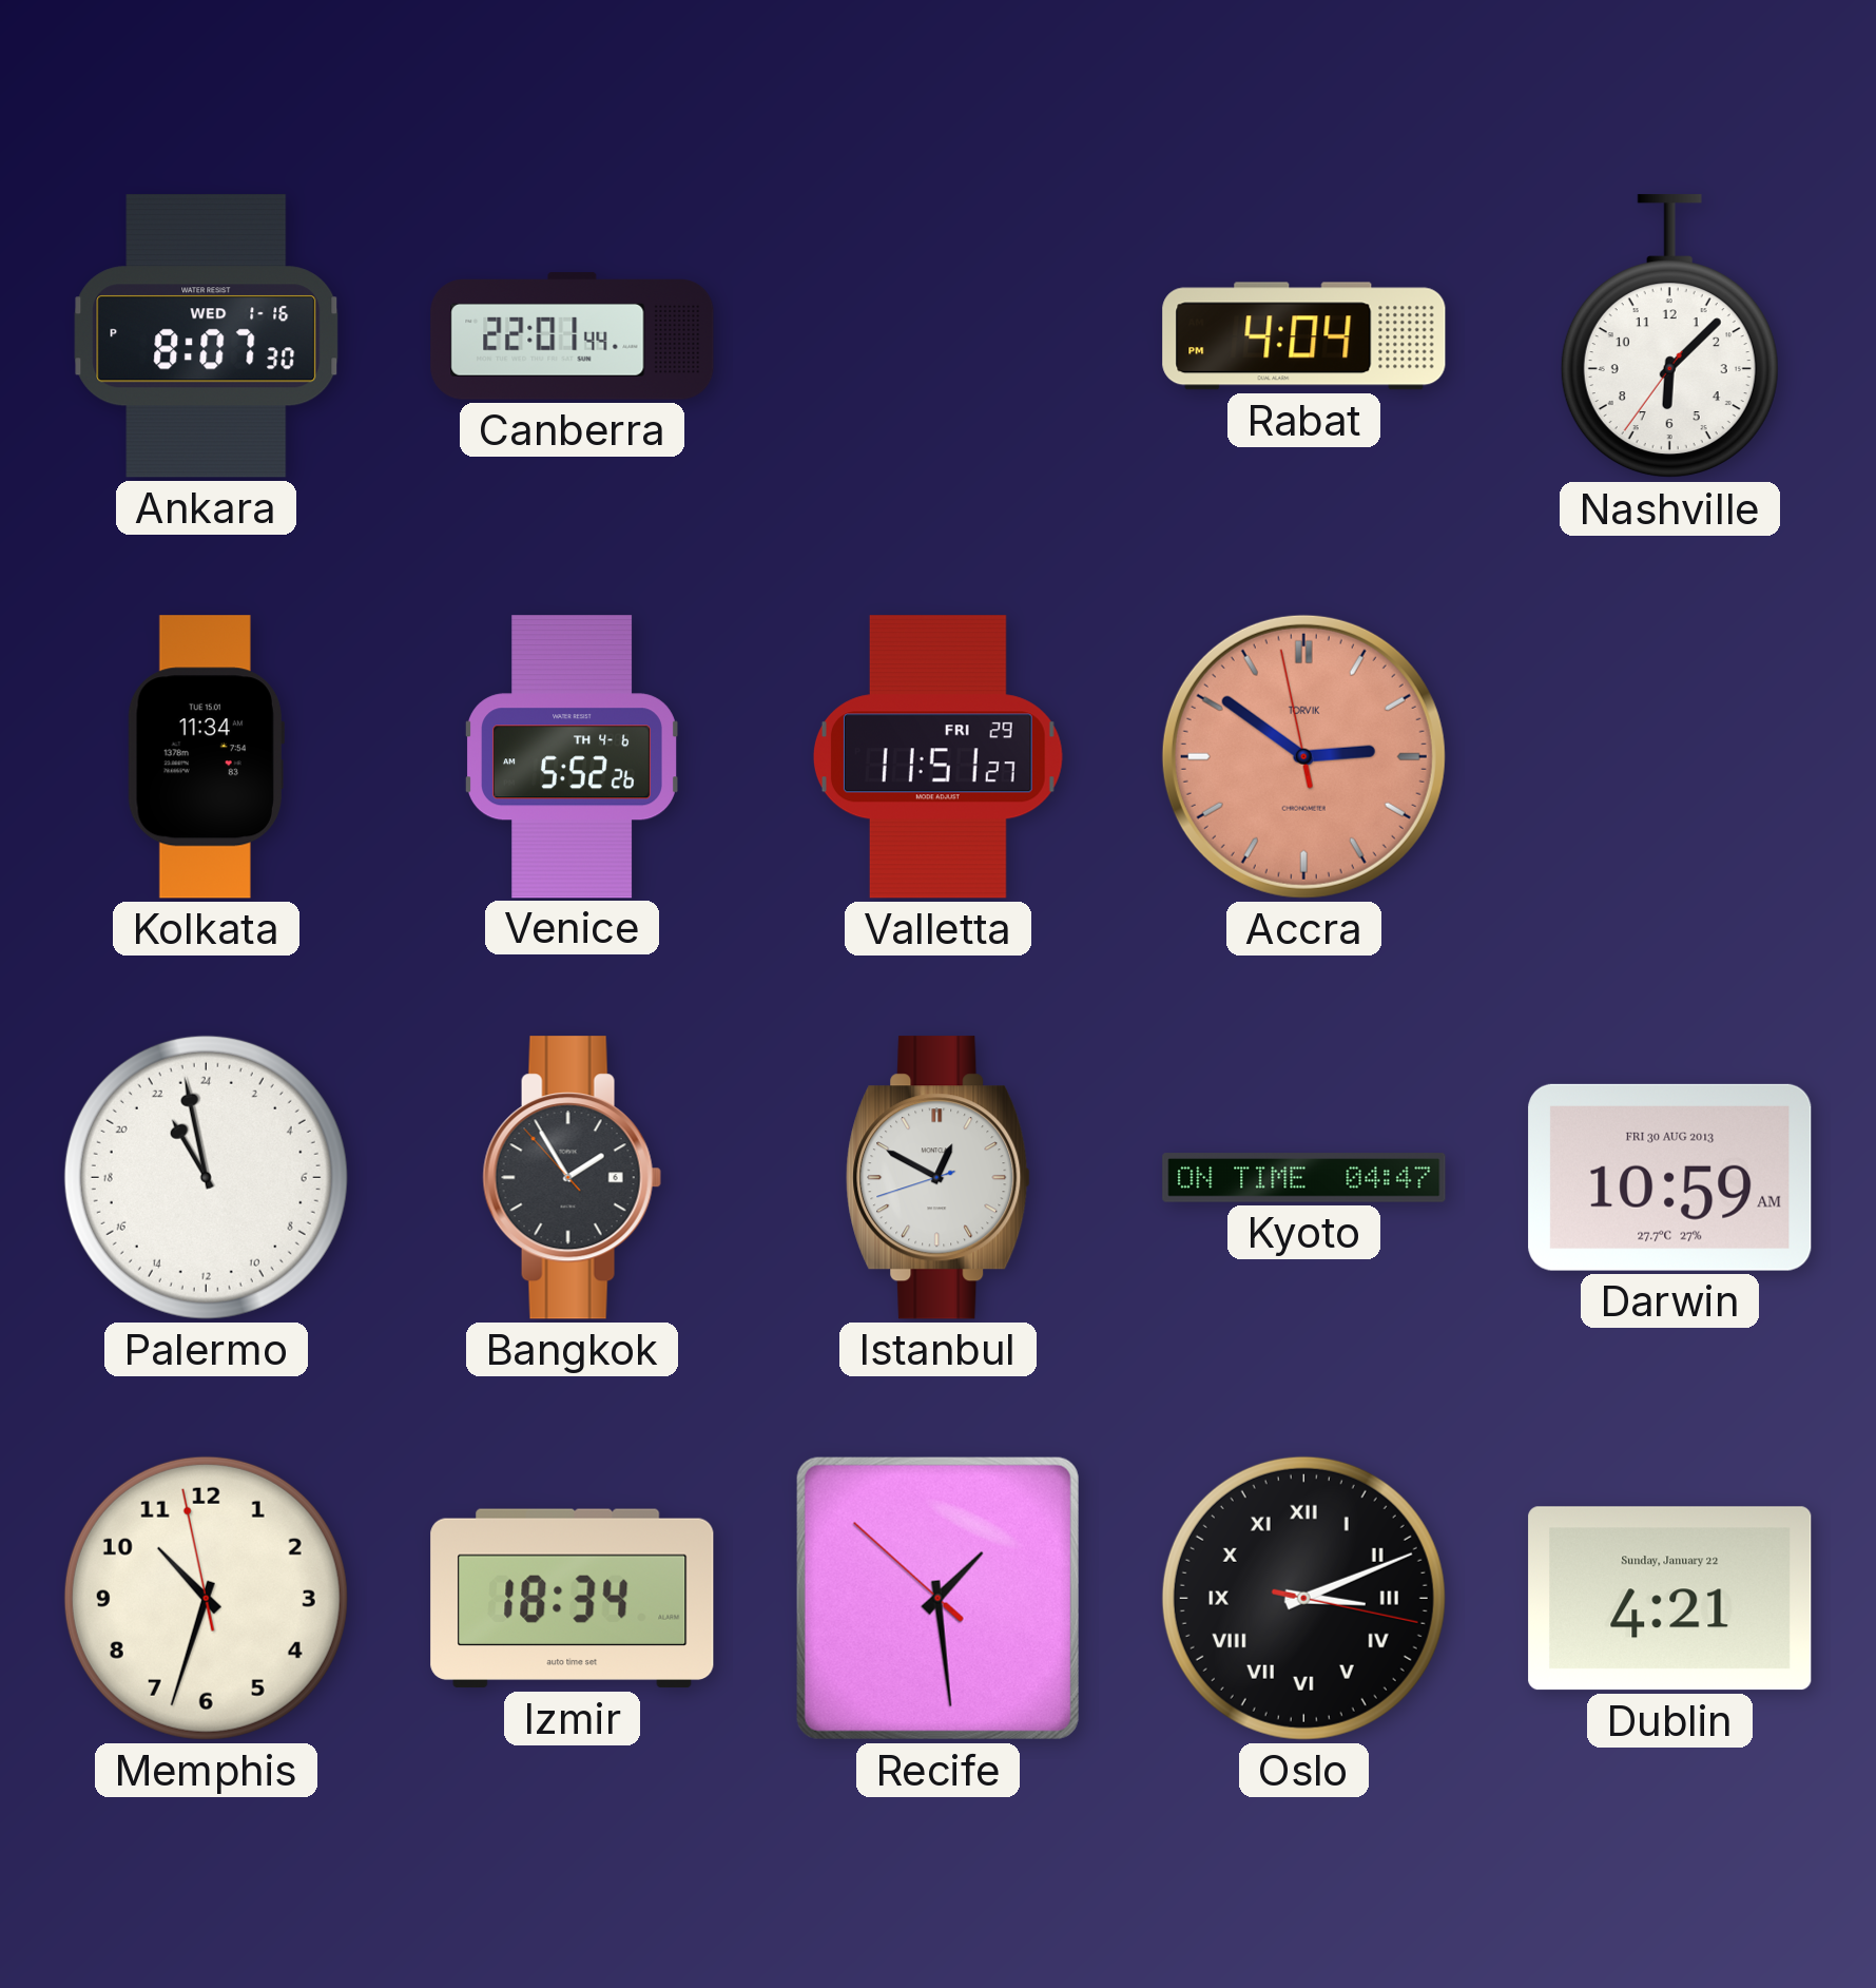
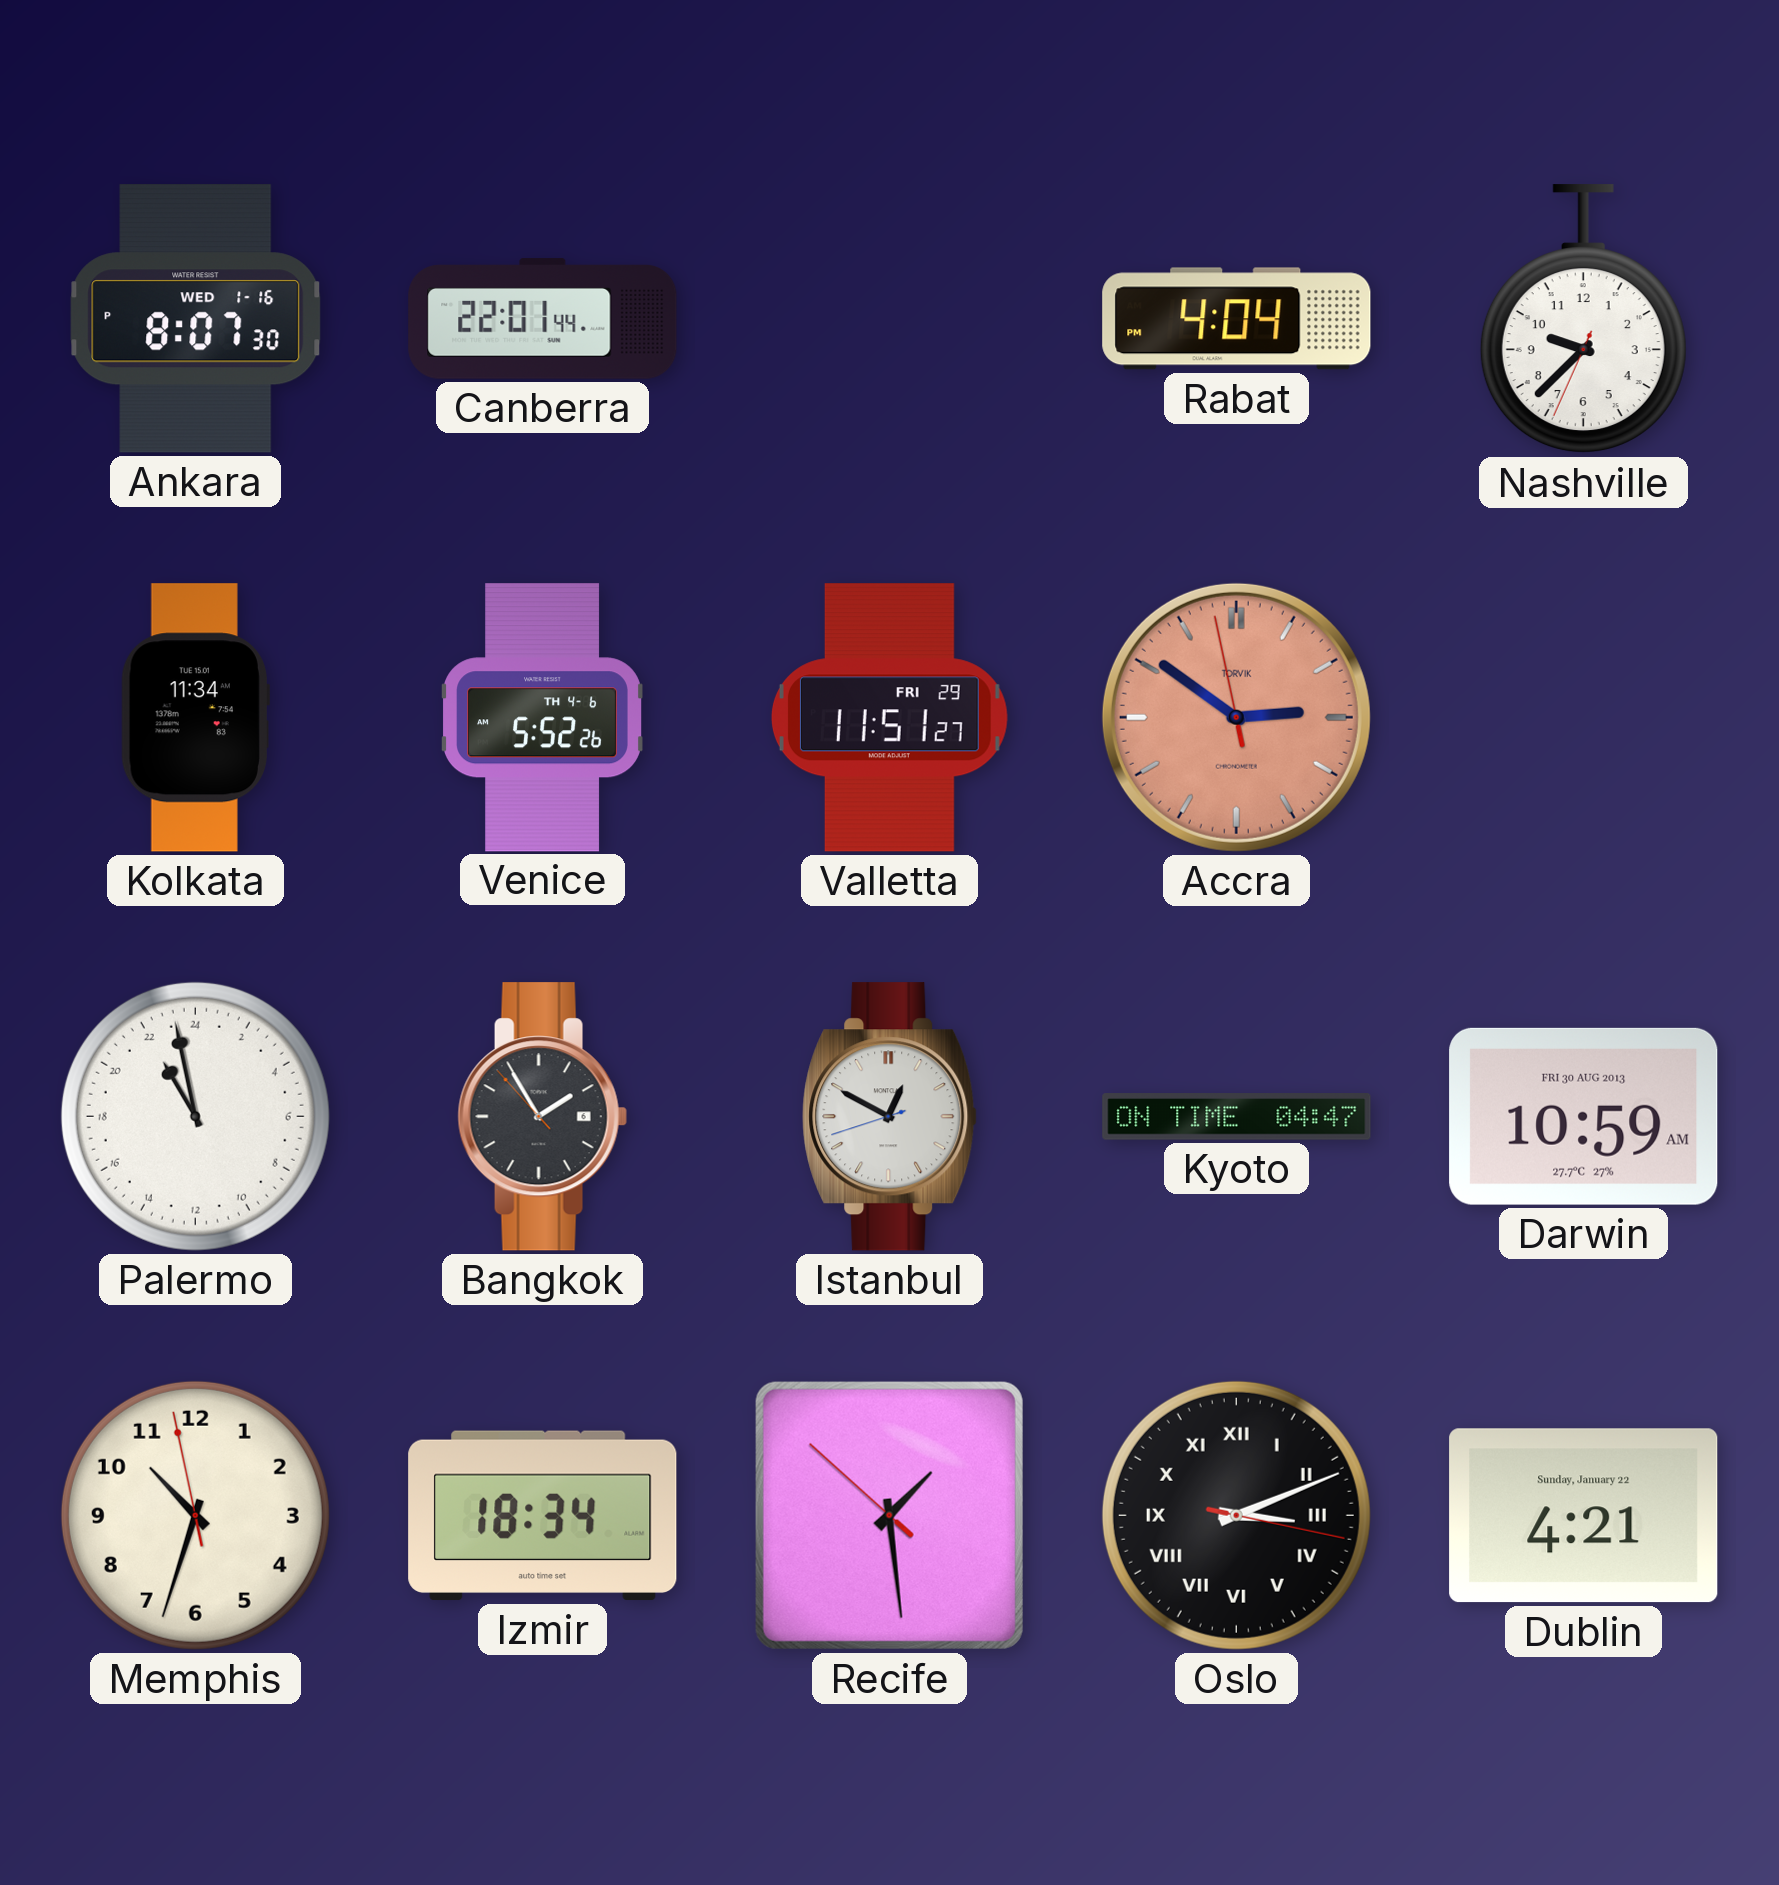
Nashville: 6:07 -> 9:37 (1583, 319)
